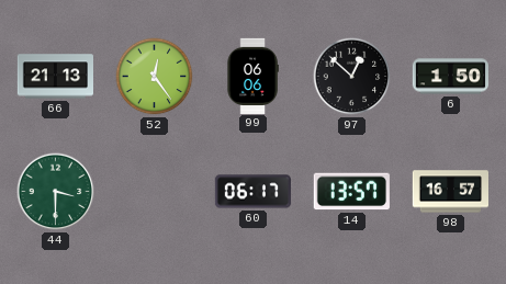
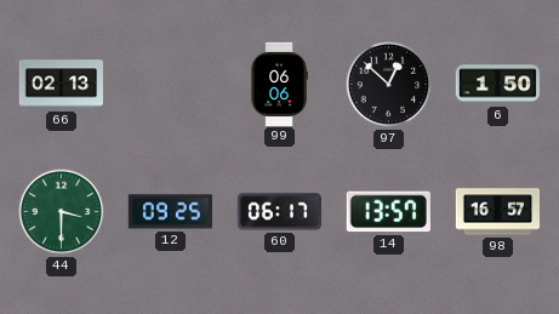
66: 21:13 -> 02:13 (61, 85)
52: 12:24 -> none (155, 77)
12: none -> 09:25 (170, 212)
